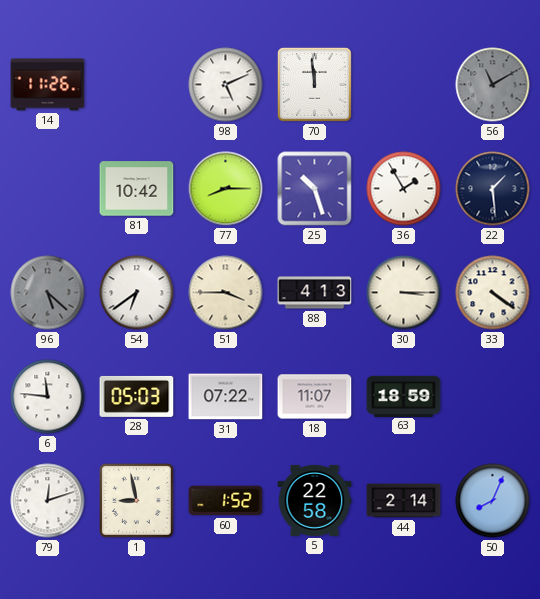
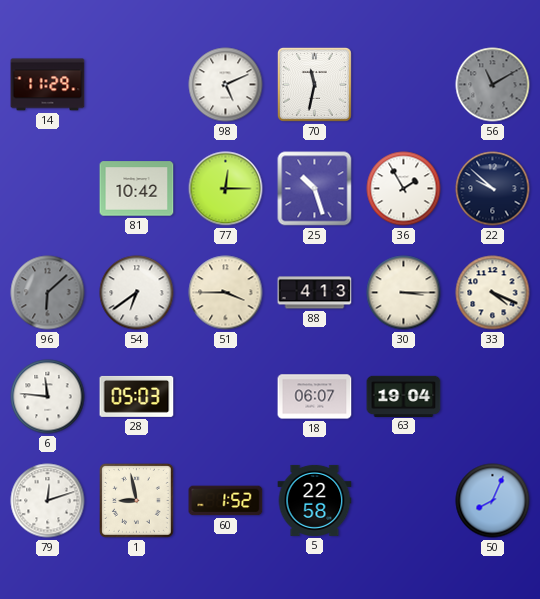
14: 11:26 -> 11:29 (48, 85)
70: 11:59 -> 11:32 (314, 84)
77: 8:15 -> 12:15 (226, 189)
22: 1:29 -> 9:52 (493, 189)
96: 5:22 -> 6:08 (48, 293)
33: 4:21 -> 4:19 (493, 293)
31: 07:22 -> none (226, 397)
18: 11:07 -> 06:07 (315, 397)
63: 18:59 -> 19:04 (404, 396)
44: 2:14 -> none (404, 501)
